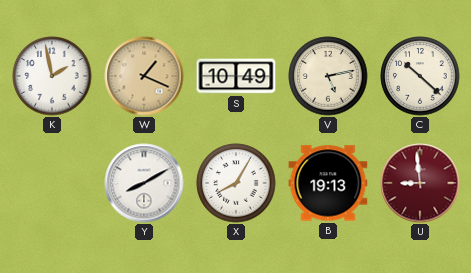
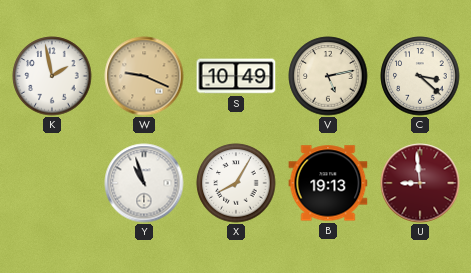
W: 1:19 -> 9:19 (144, 76)
C: 10:22 -> 3:22 (420, 76)
Y: 8:10 -> 10:57 (144, 183)
